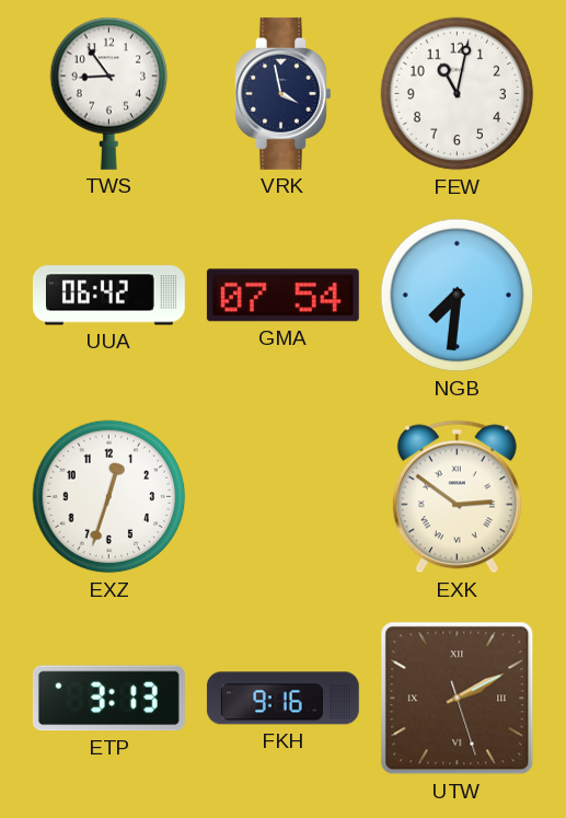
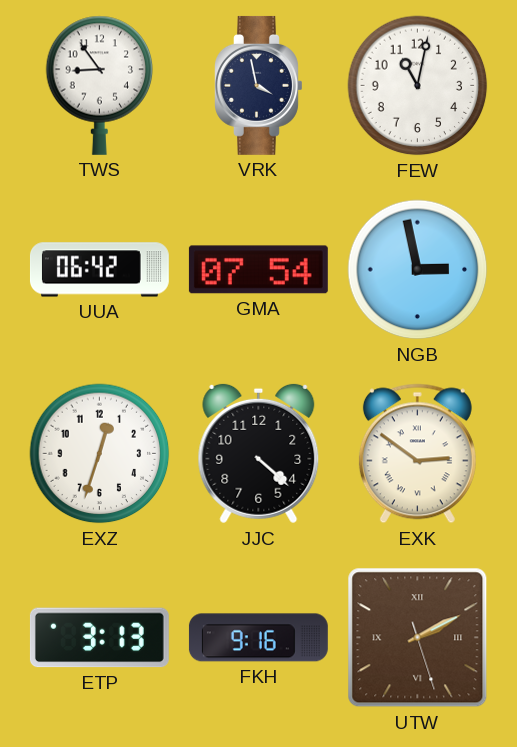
NGB: 7:31 -> 2:58 (418, 270)
JJC: none -> 4:22 (259, 454)
